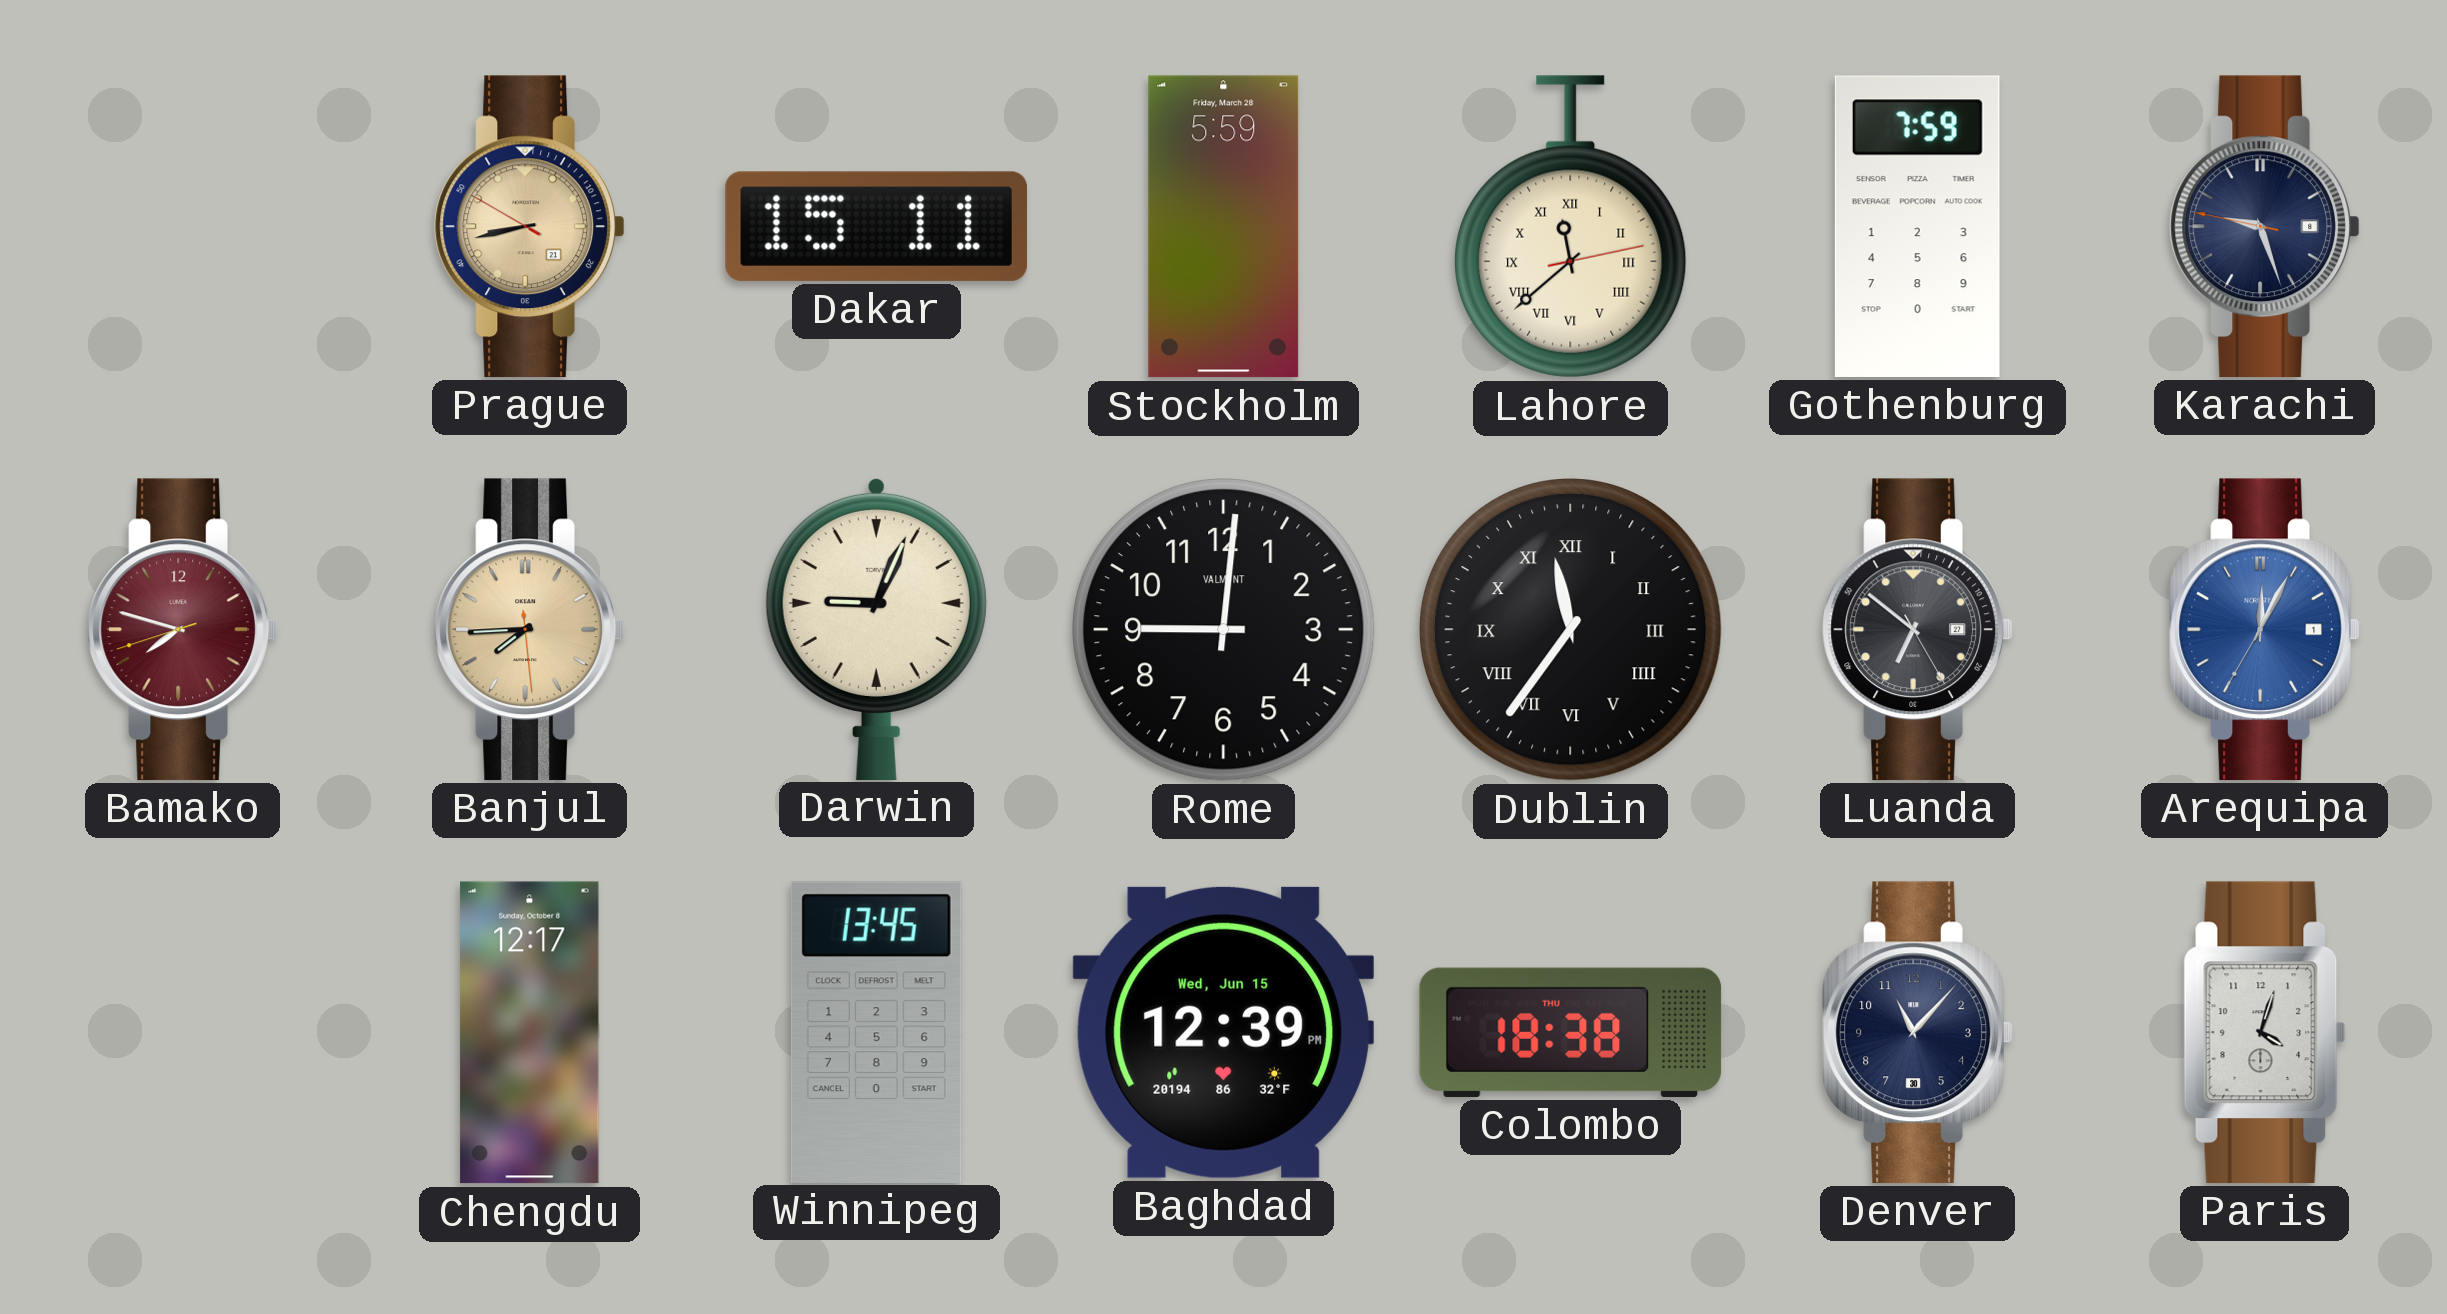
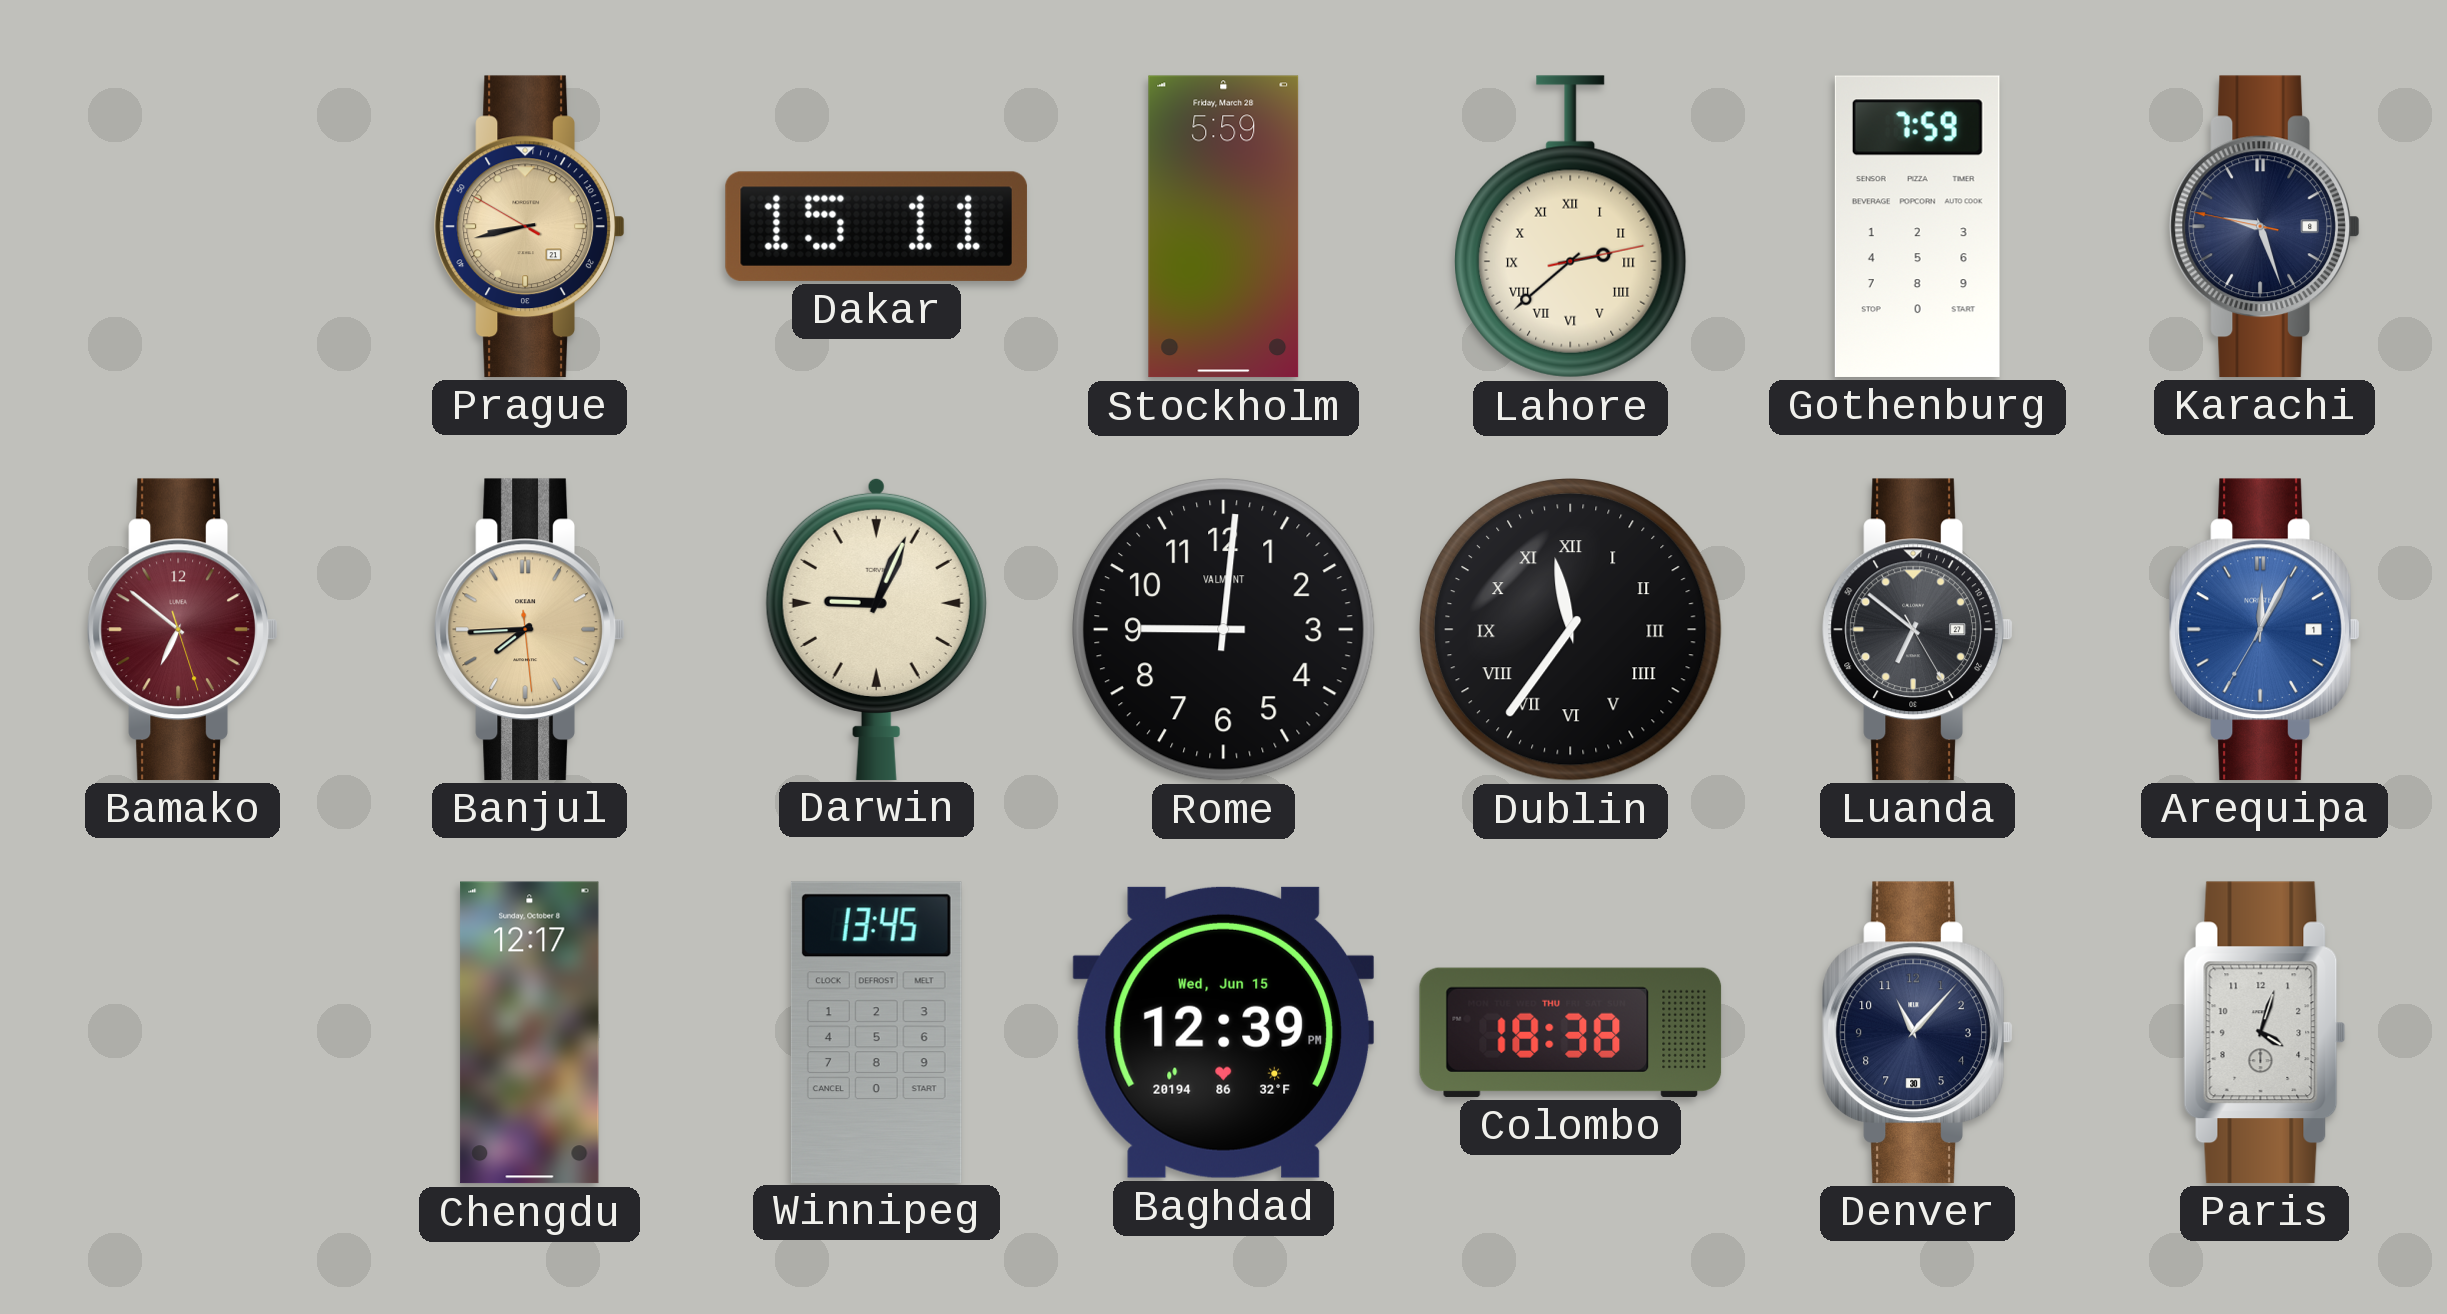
Lahore: 11:38 -> 2:38 (1571, 227)
Bamako: 7:47 -> 6:51 (183, 629)
